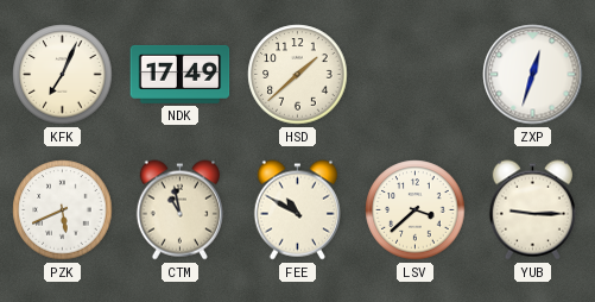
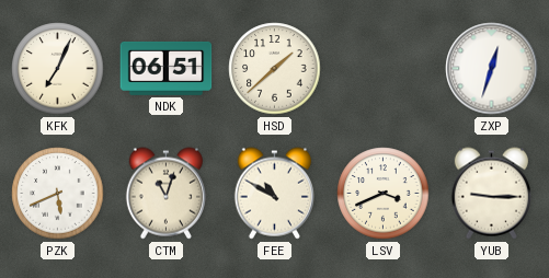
NDK: 17:49 -> 06:51 (167, 68)
CTM: 10:58 -> 11:03 (165, 194)
LSV: 3:38 -> 3:41 (384, 194)
